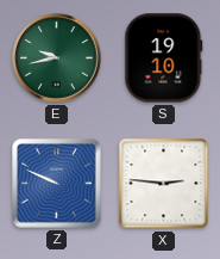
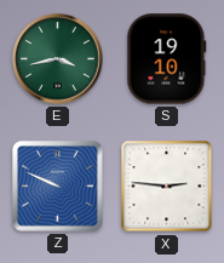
E: 9:43 -> 3:43 (58, 59)
